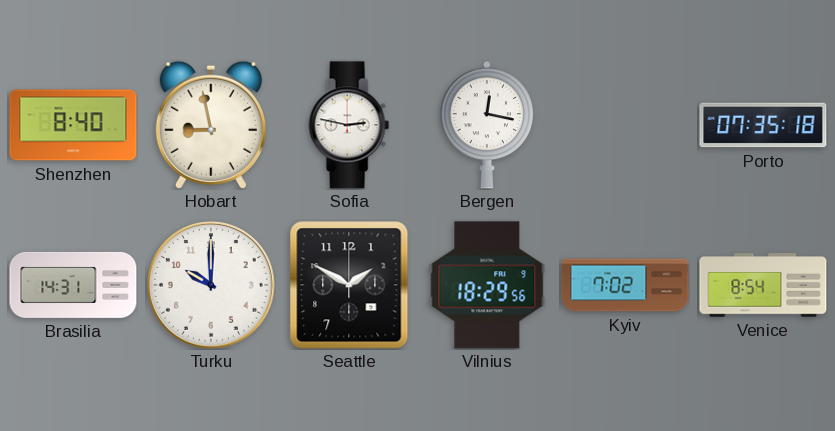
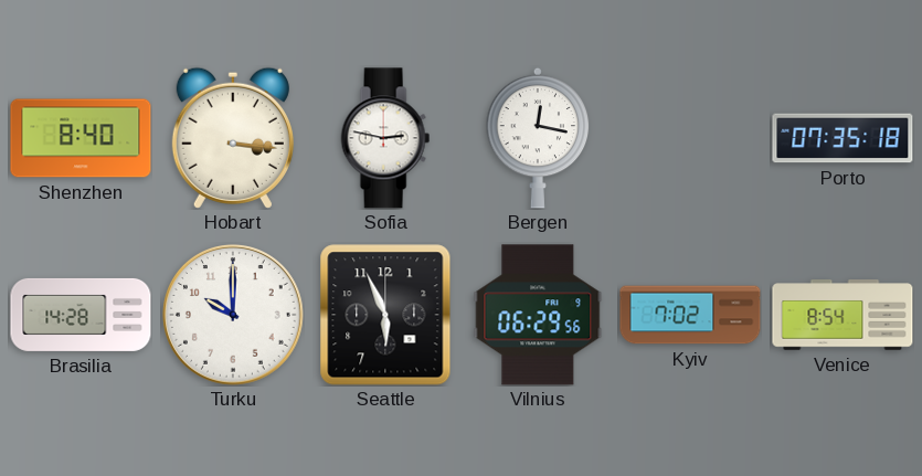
Hobart: 8:58 -> 3:16 (233, 138)
Brasilia: 14:31 -> 14:28 (81, 315)
Seattle: 1:50 -> 5:56 (385, 315)
Vilnius: 18:29 -> 06:29 (538, 315)
